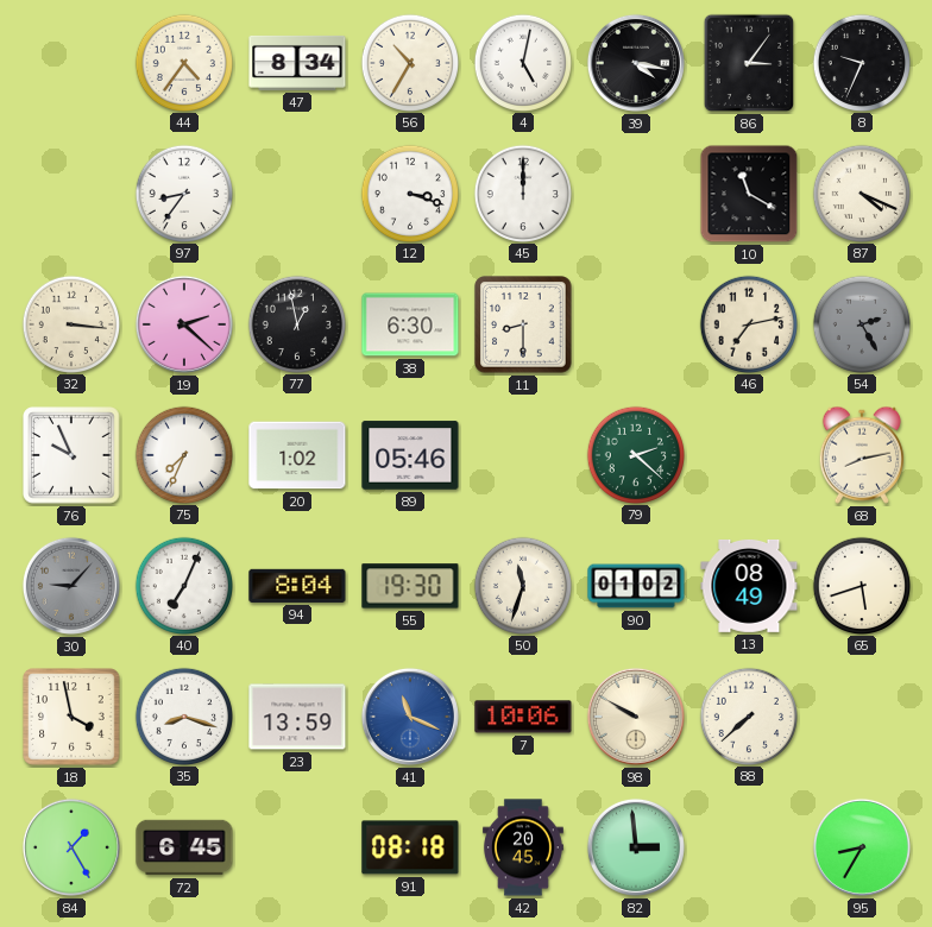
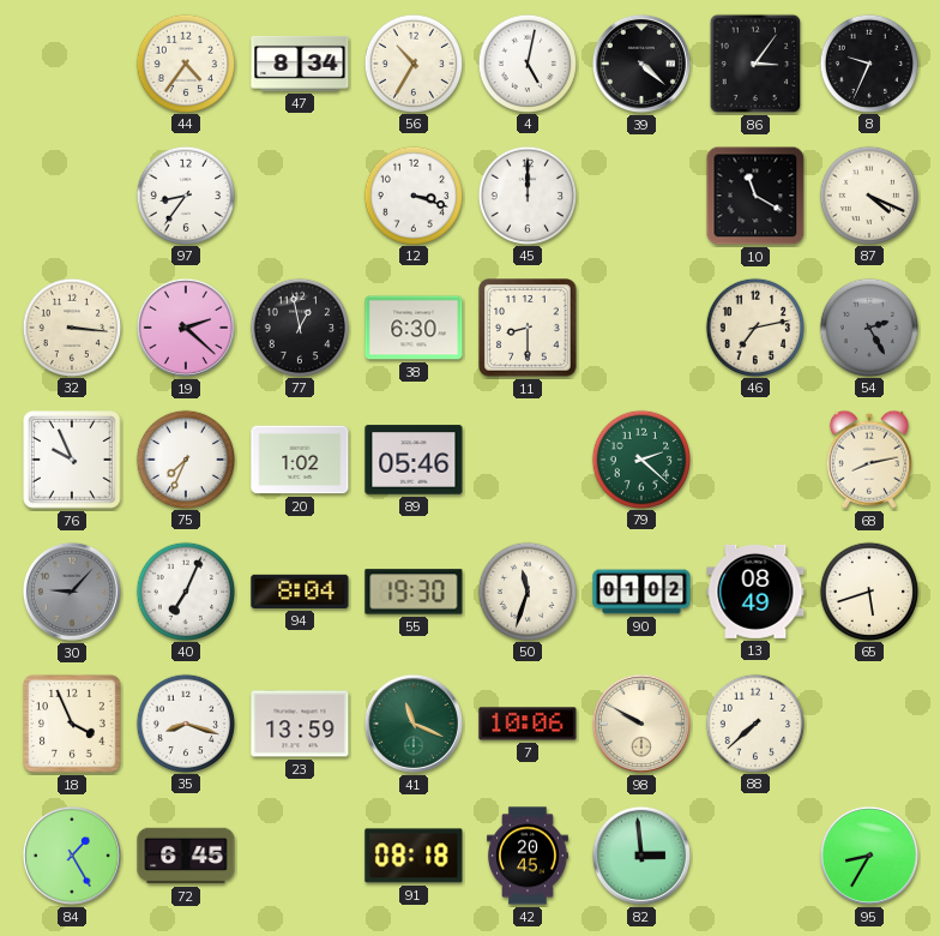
39: 4:17 -> 4:22 (641, 64)
18: 3:58 -> 3:56 (72, 724)
41 dial: blue -> green (414, 724)
